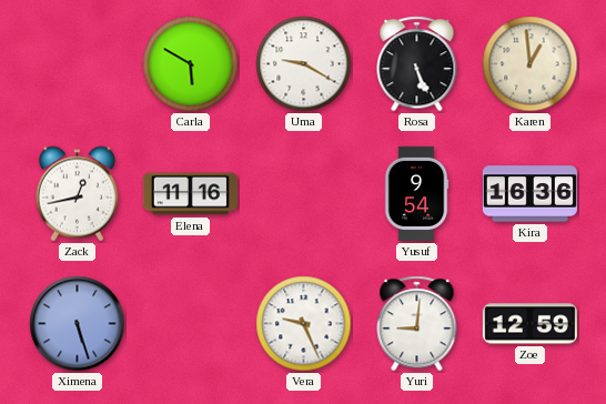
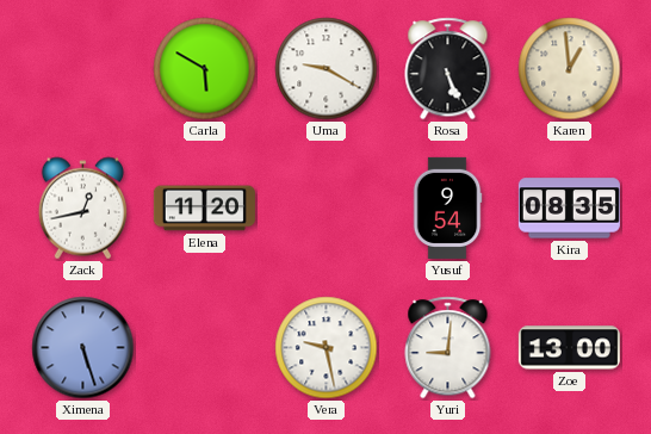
Elena: 11:16 -> 11:20 (204, 209)
Kira: 16:36 -> 08:35 (569, 209)
Vera: 9:26 -> 9:28 (327, 348)
Zoe: 12:59 -> 13:00 (569, 348)
